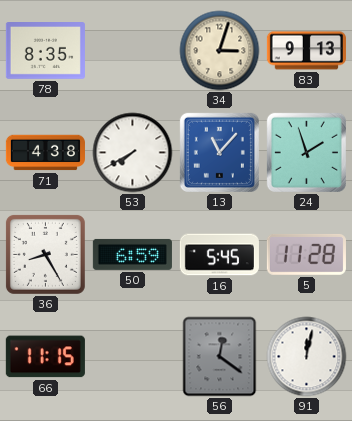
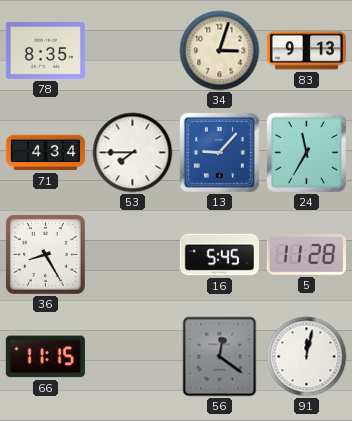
71: 4:38 -> 4:34 (45, 153)
53: 7:40 -> 7:45 (133, 153)
13: 11:07 -> 9:07 (219, 152)
24: 1:57 -> 11:35 (306, 152)
50: 6:59 -> none (132, 254)
